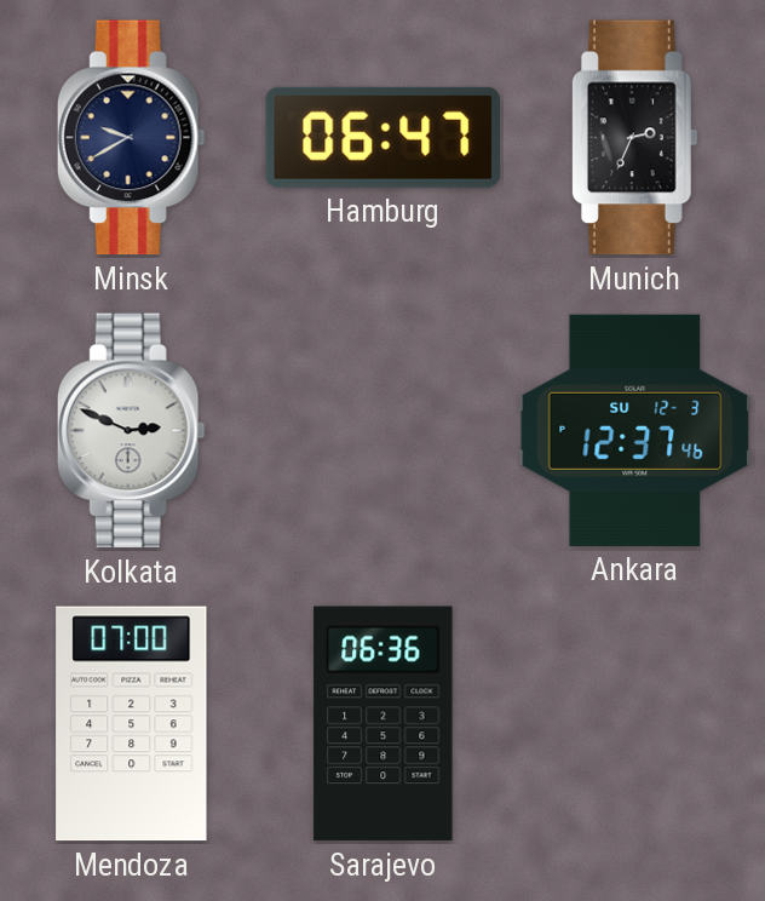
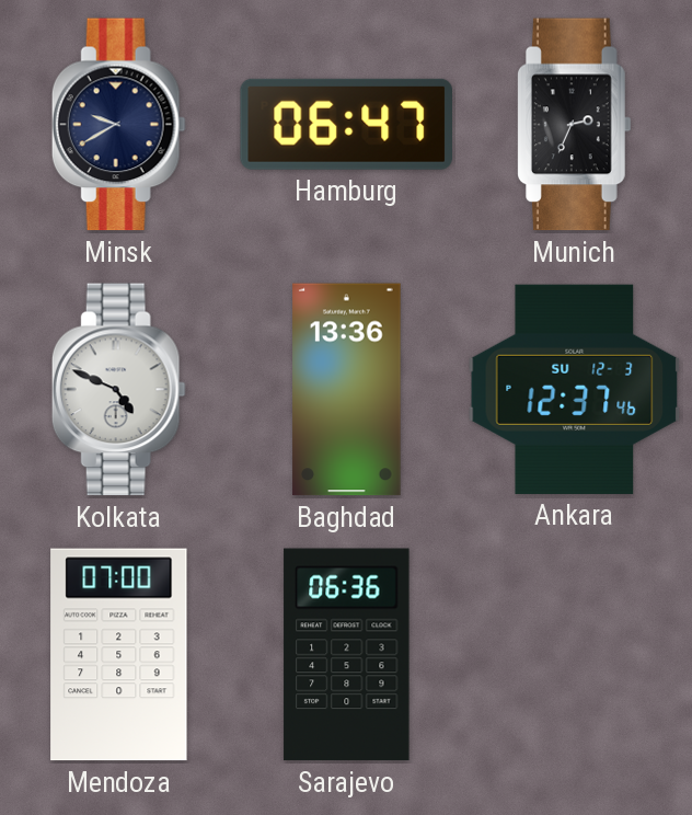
Kolkata: 2:49 -> 4:49 (118, 390)
Baghdad: none -> 13:36 (347, 390)
